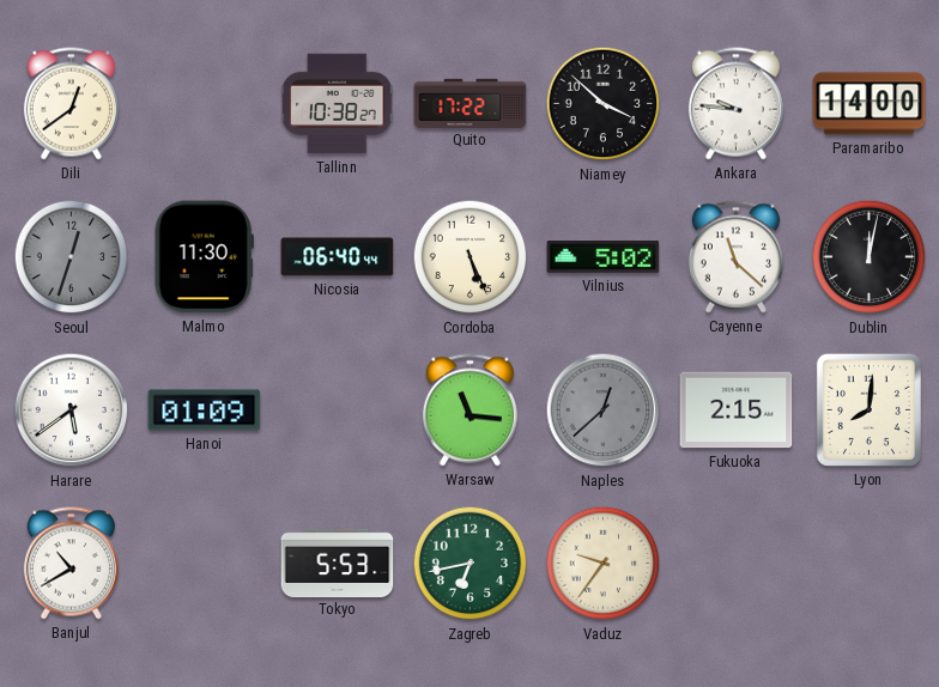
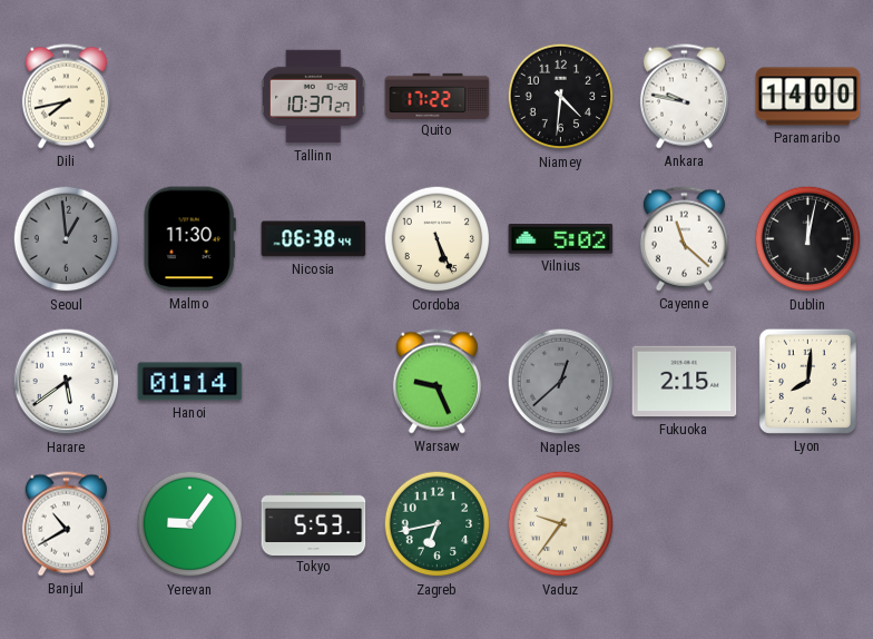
Dili: 12:39 -> 7:43 (66, 97)
Tallinn: 10:38 -> 10:37 (314, 97)
Niamey: 3:52 -> 4:31 (561, 97)
Ankara: 9:46 -> 9:47 (684, 97)
Seoul: 12:33 -> 12:59 (67, 239)
Nicosia: 06:40 -> 06:38 (314, 239)
Hanoi: 01:09 -> 01:14 (190, 382)
Warsaw: 11:16 -> 9:26 (436, 382)
Yerevan: none -> 9:06 (190, 524)
